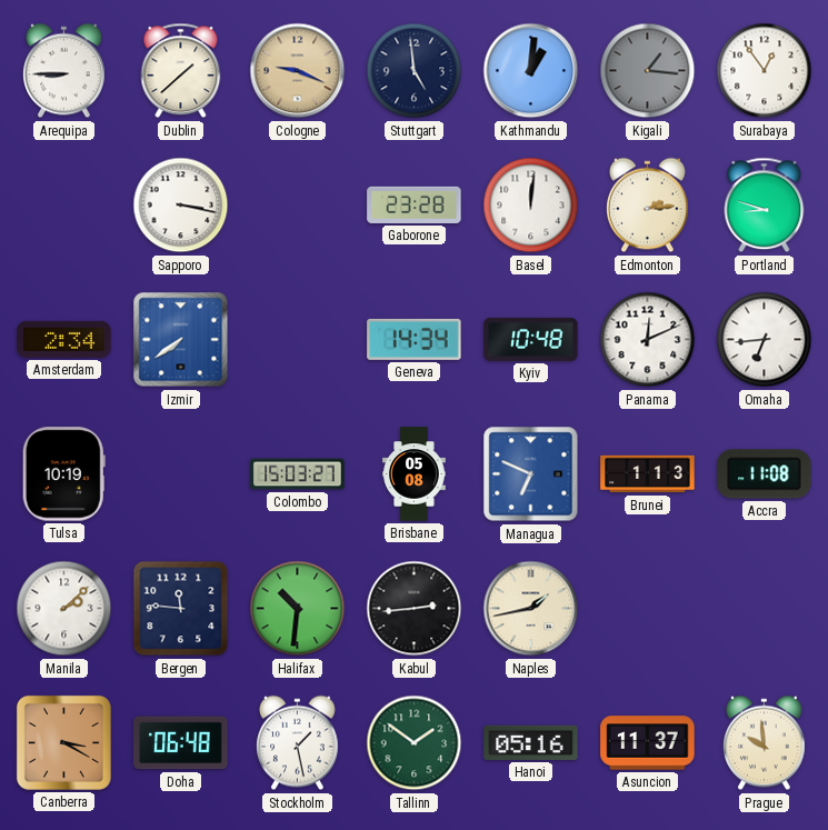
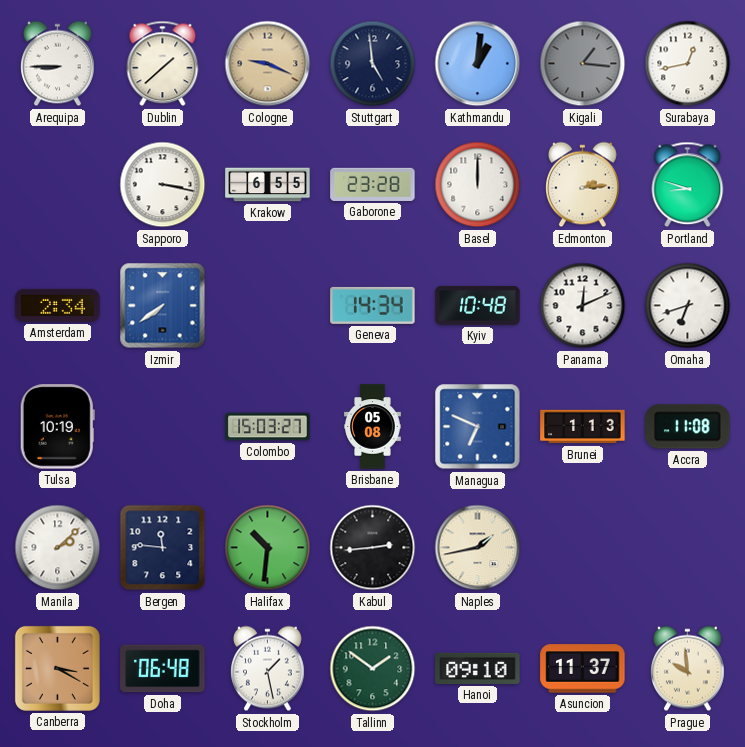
Surabaya: 12:54 -> 12:43 (688, 64)
Krakow: none -> 6:55 (268, 185)
Basel: 12:01 -> 12:00 (478, 185)
Omaha: 6:44 -> 6:42 (688, 306)
Hanoi: 05:16 -> 09:10 (478, 668)
